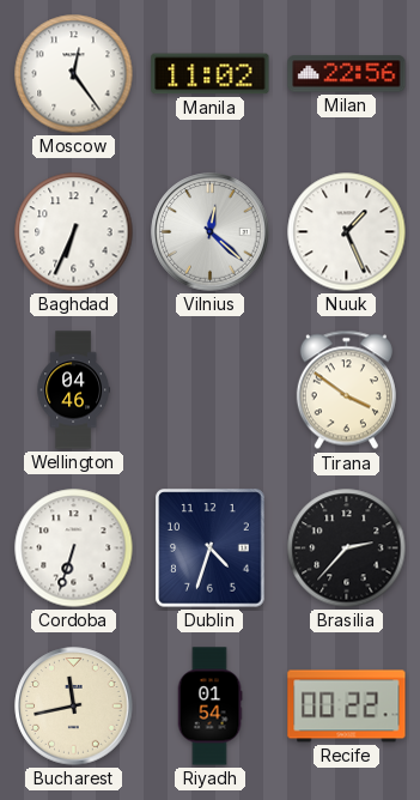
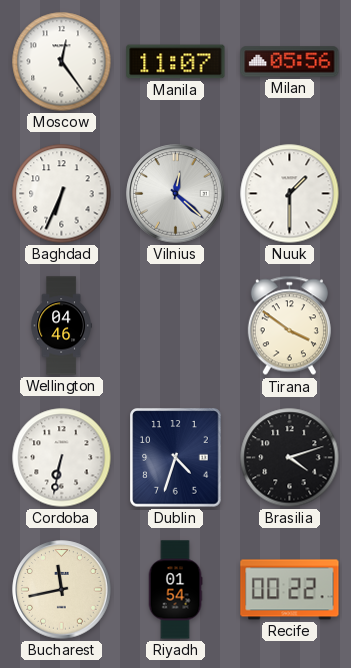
Manila: 11:02 -> 11:07 (176, 62)
Milan: 22:56 -> 05:56 (290, 62)
Nuuk: 1:26 -> 1:30 (290, 194)
Cordoba: 6:33 -> 6:32 (62, 458)
Brasilia: 2:37 -> 4:12 (290, 458)
